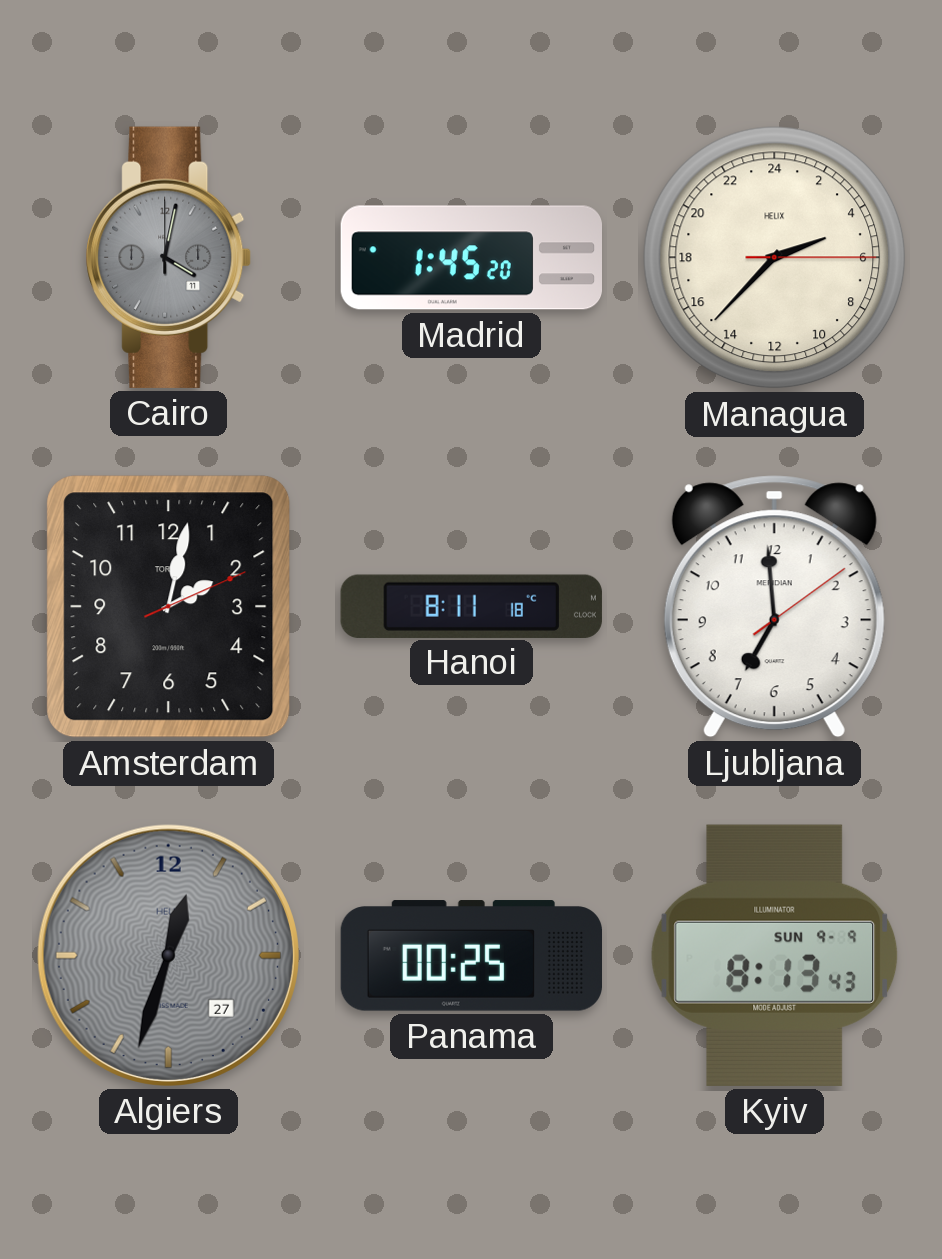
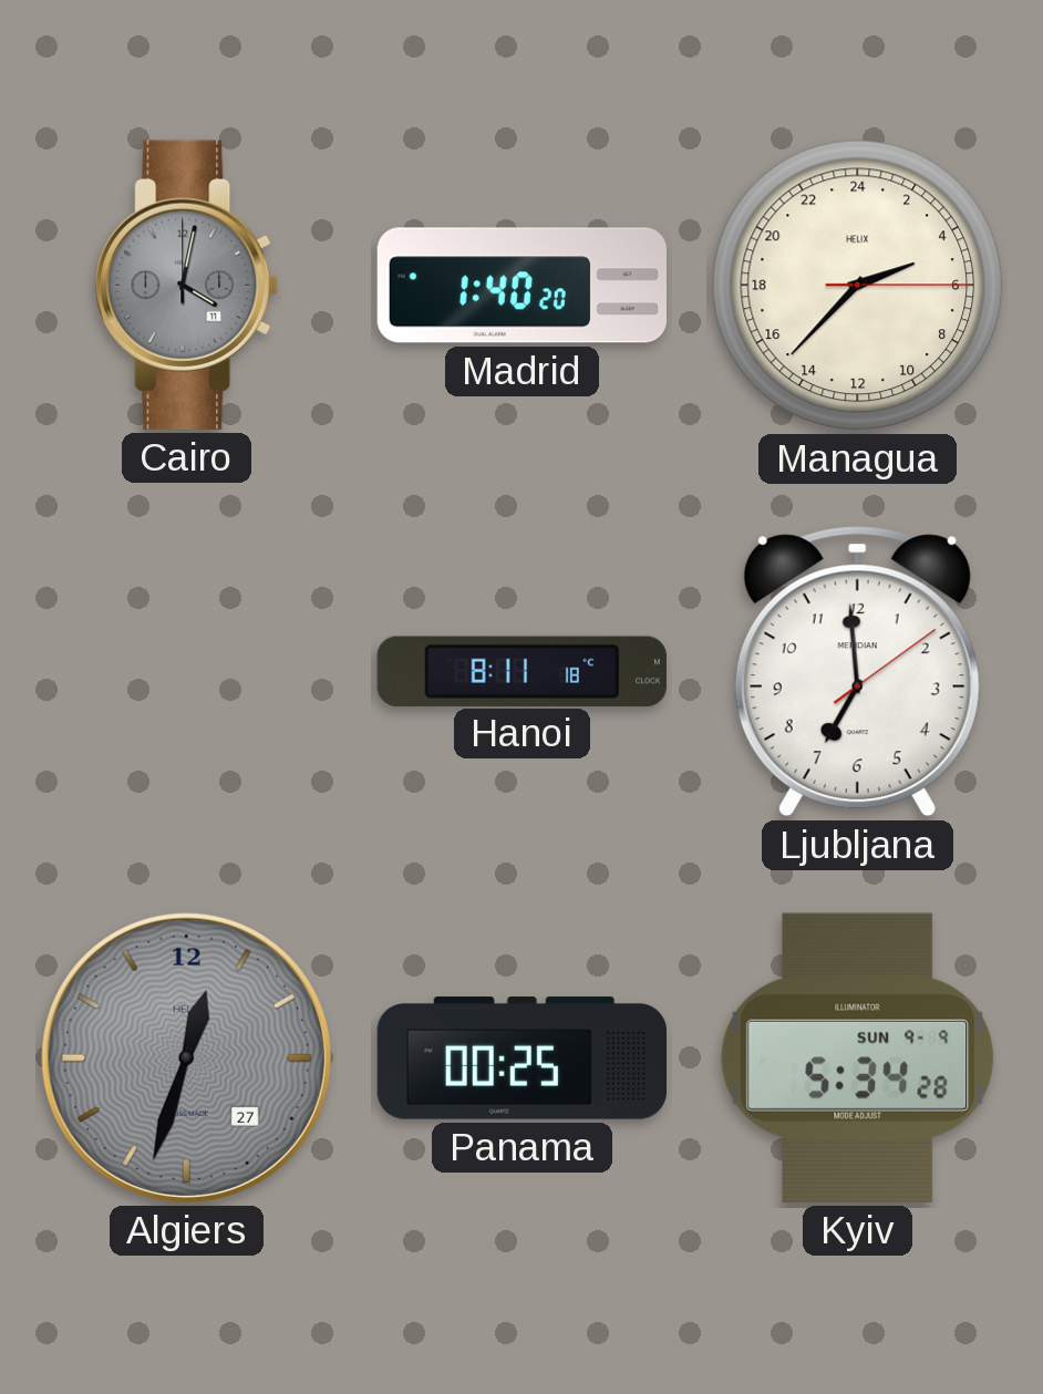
Madrid: 1:45 -> 1:40 (521, 286)
Amsterdam: 2:02 -> none (169, 607)
Kyiv: 8:13 -> 5:34 (858, 1057)
